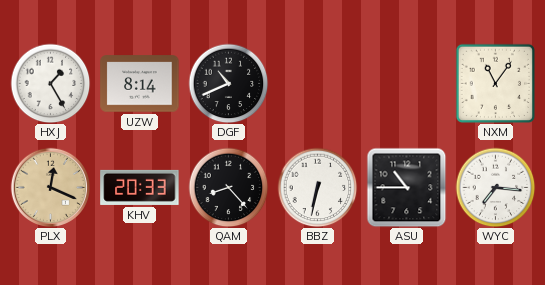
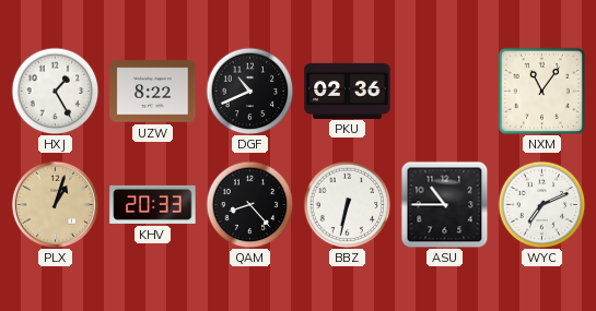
UZW: 8:14 -> 8:22 (153, 92)
PKU: none -> 02:36 (348, 91)
PLX: 12:19 -> 1:03 (55, 204)
WYC: 7:16 -> 7:11 (541, 204)
